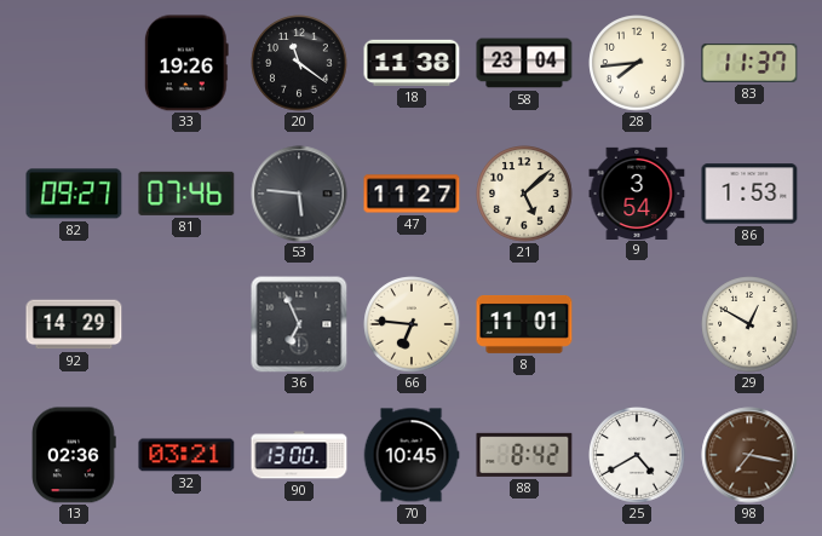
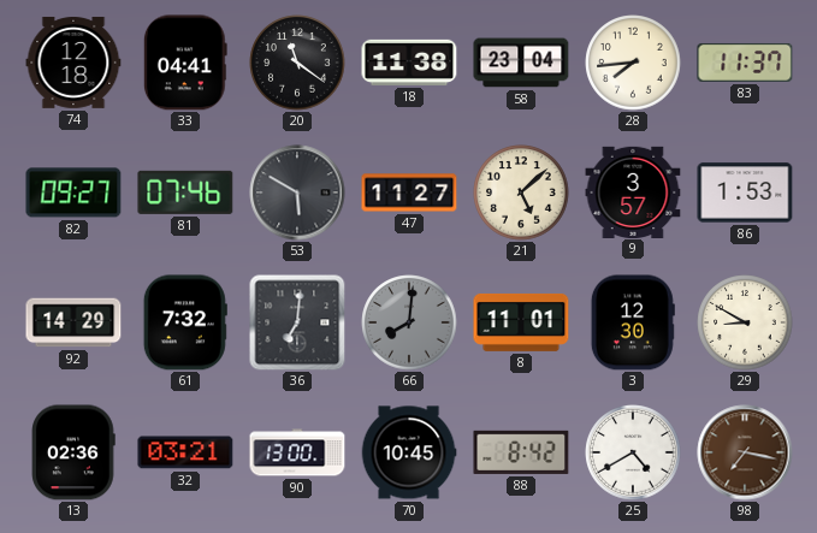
74: none -> 12:18 (73, 63)
33: 19:26 -> 04:41 (185, 63)
53: 5:46 -> 5:50 (297, 193)
9: 3:54 -> 3:57 (633, 191)
61: none -> 7:32 (185, 322)
36: 6:56 -> 7:01 (297, 322)
66: 6:46 -> 8:01 (409, 322)
66 dial: cream -> grey (409, 322)
3: none -> 12:30 (633, 322)
29: 12:50 -> 8:50 (745, 322)
